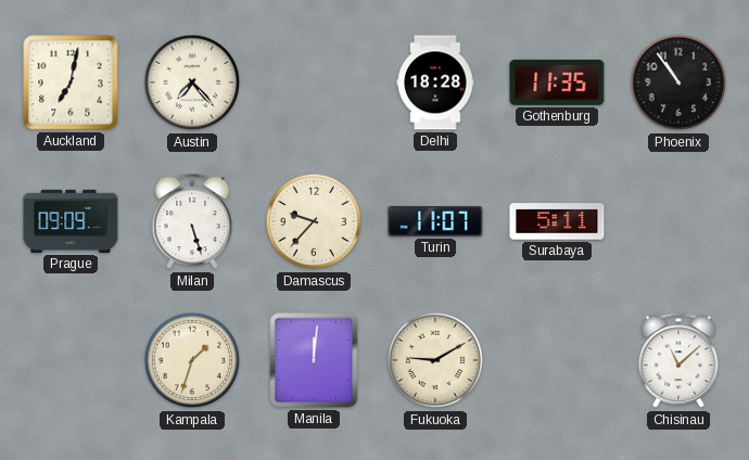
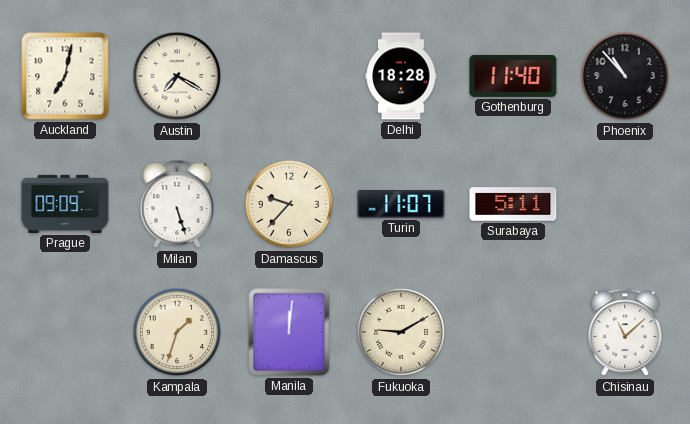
Austin: 7:23 -> 7:20 (177, 76)
Gothenburg: 11:35 -> 11:40 (513, 76)
Phoenix: 10:54 -> 10:53 (625, 76)
